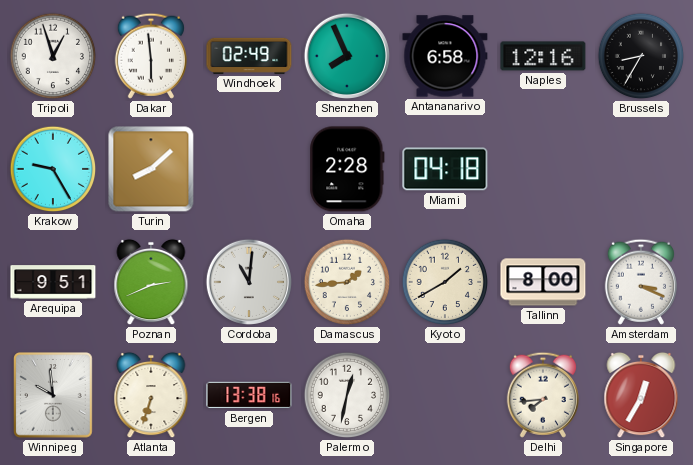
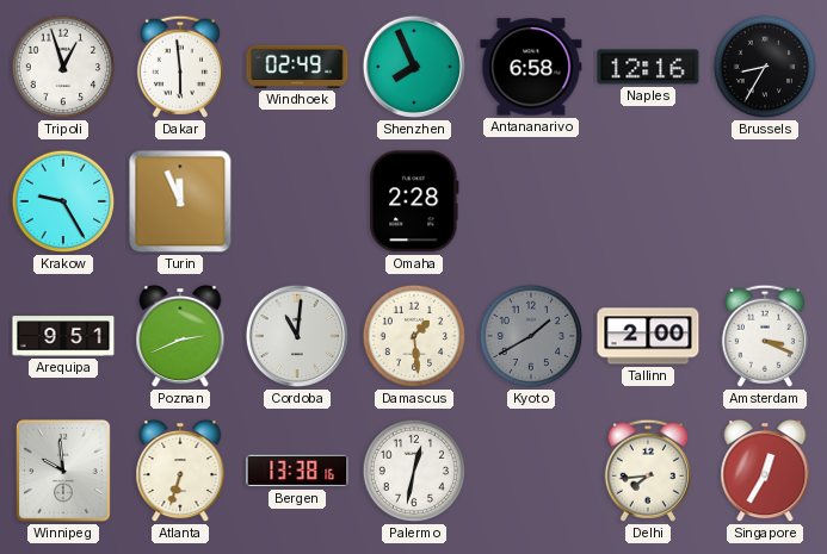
Turin: 8:08 -> 11:56 (180, 201)
Miami: 04:18 -> none (445, 169)
Damascus: 1:44 -> 1:29 (414, 336)
Kyoto dial: cream -> grey (531, 336)
Tallinn: 8:00 -> 2:00 (648, 336)
